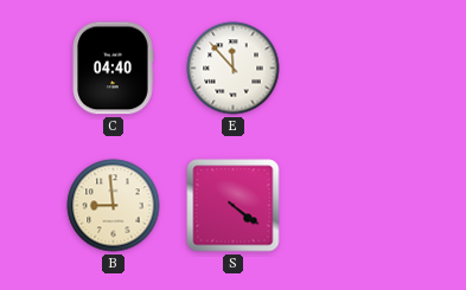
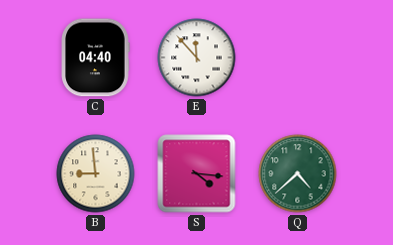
S: 4:21 -> 4:16 (197, 174)
Q: none -> 4:38 (298, 174)
